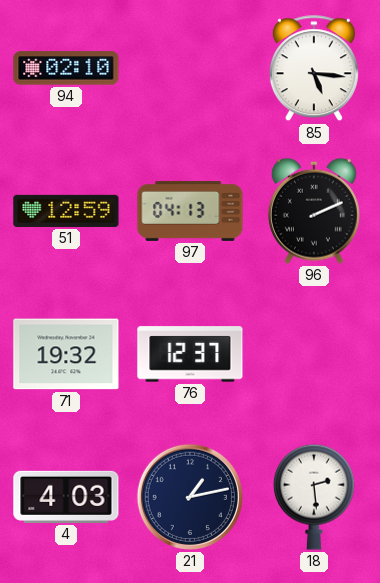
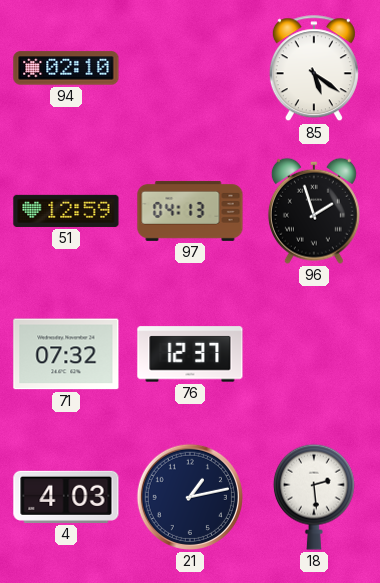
85: 5:16 -> 5:21 (314, 69)
96: 2:11 -> 1:57 (314, 211)
71: 19:32 -> 07:32 (66, 354)
